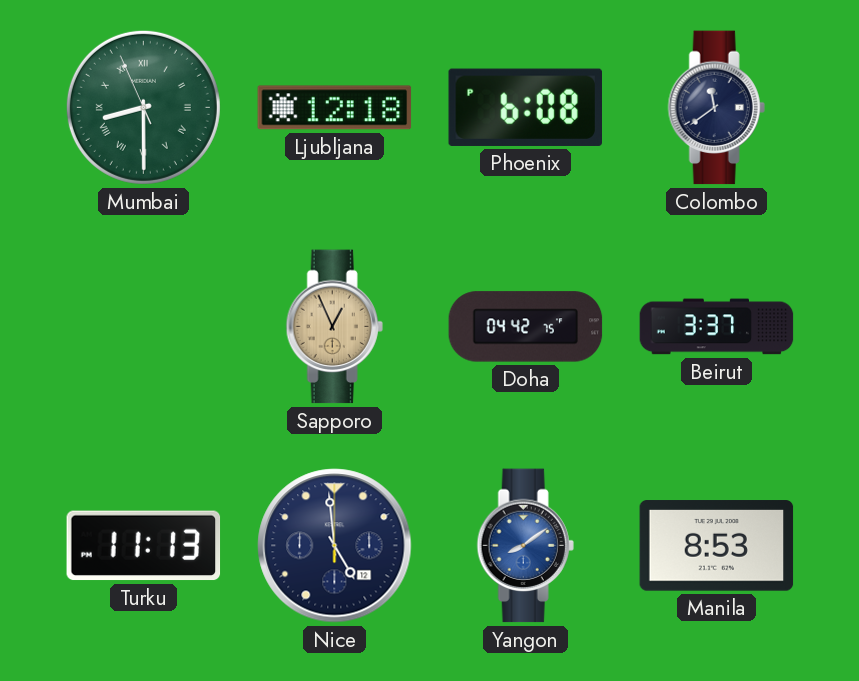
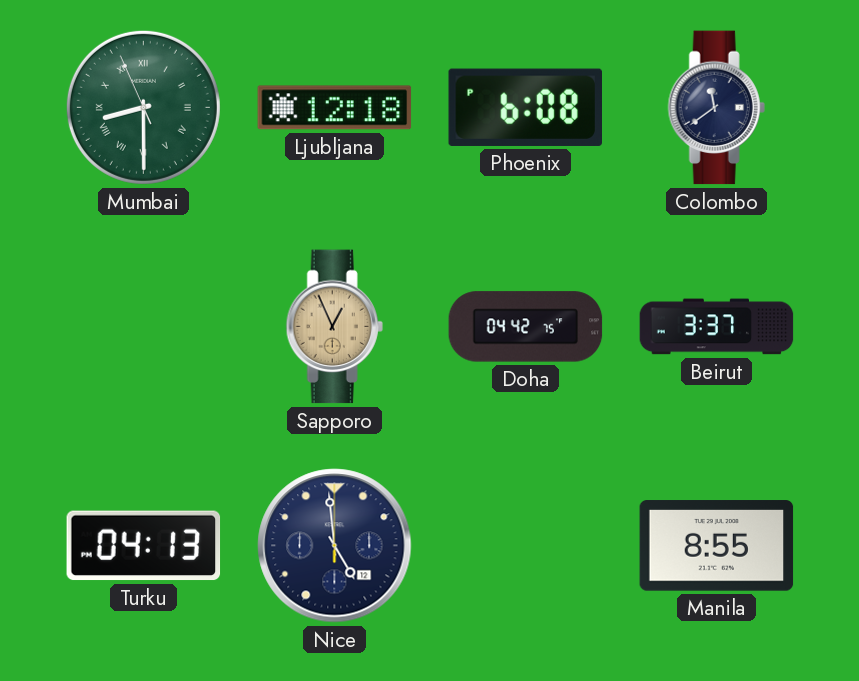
Turku: 11:13 -> 04:13 (144, 546)
Yangon: 8:09 -> none (525, 546)
Manila: 8:53 -> 8:55 (717, 546)
